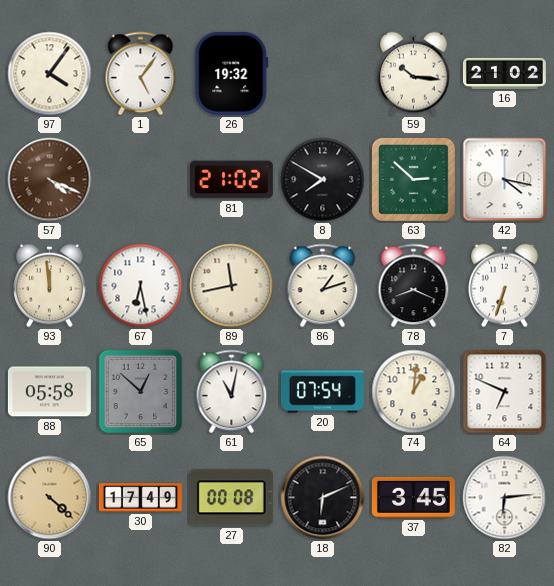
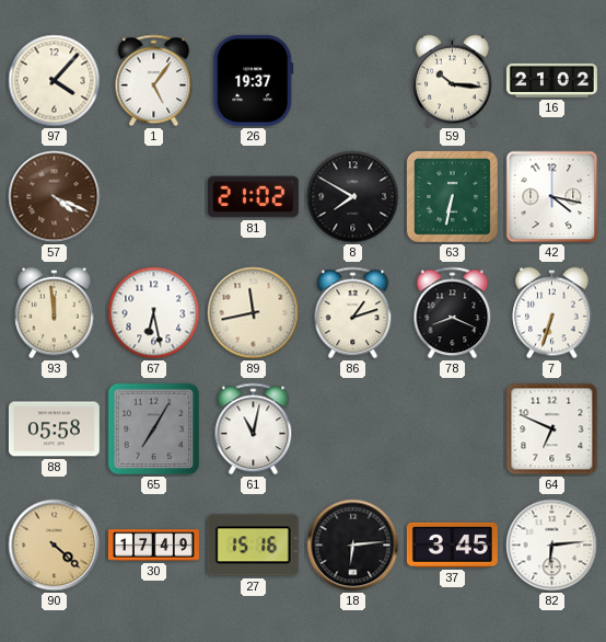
97: 4:06 -> 4:07 (55, 81)
26: 19:32 -> 19:37 (254, 80)
63: 2:52 -> 6:32 (452, 196)
65: 12:52 -> 7:05 (154, 429)
20: 07:54 -> none (322, 392)
74: 1:01 -> none (414, 392)
27: 00:08 -> 15:16 (253, 546)
18: 6:11 -> 6:14 (353, 546)
